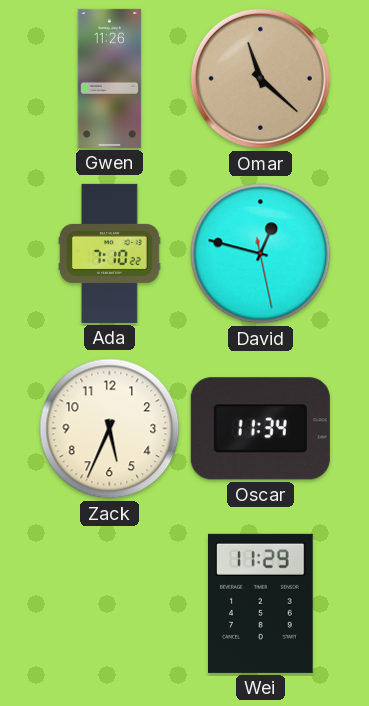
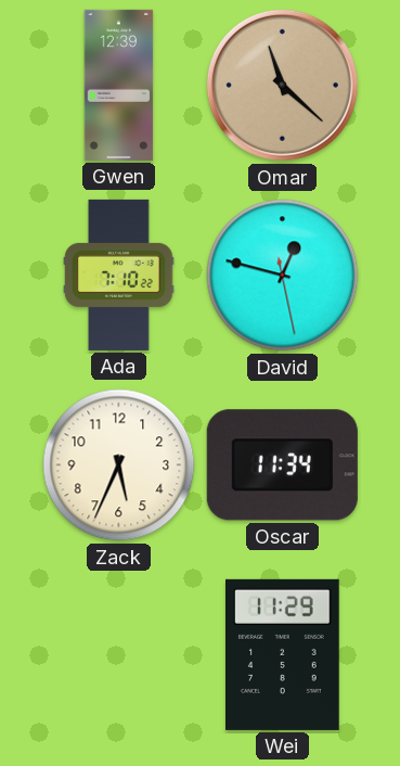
Gwen: 11:26 -> 12:39 (119, 85)
